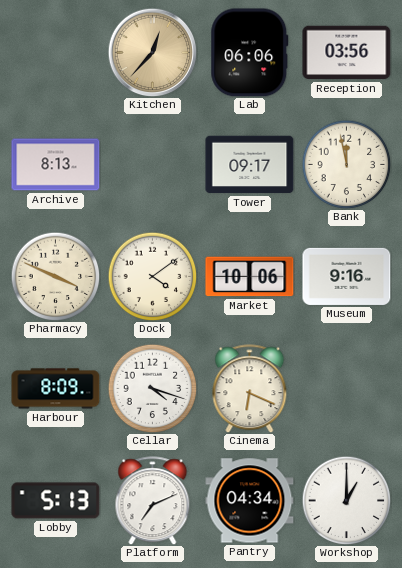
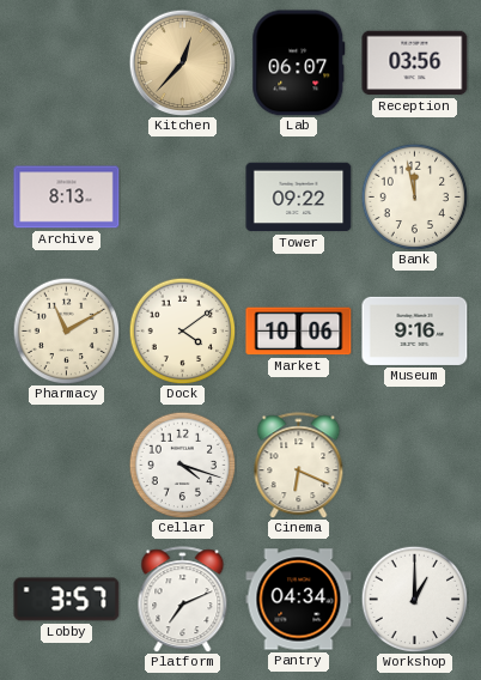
Lab: 06:06 -> 06:07 (299, 63)
Tower: 09:17 -> 09:22 (299, 198)
Pharmacy: 3:49 -> 11:10 (66, 330)
Harbour: 8:09 -> none (56, 389)
Lobby: 5:13 -> 3:57 (67, 600)
